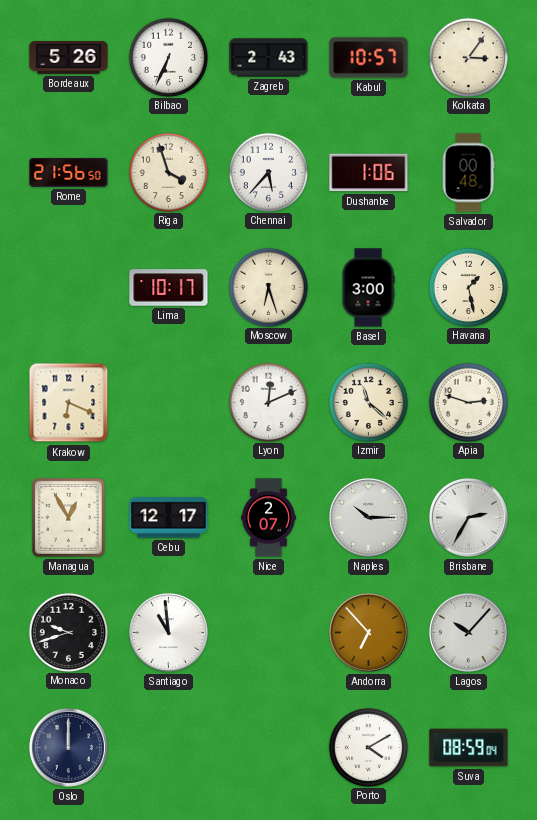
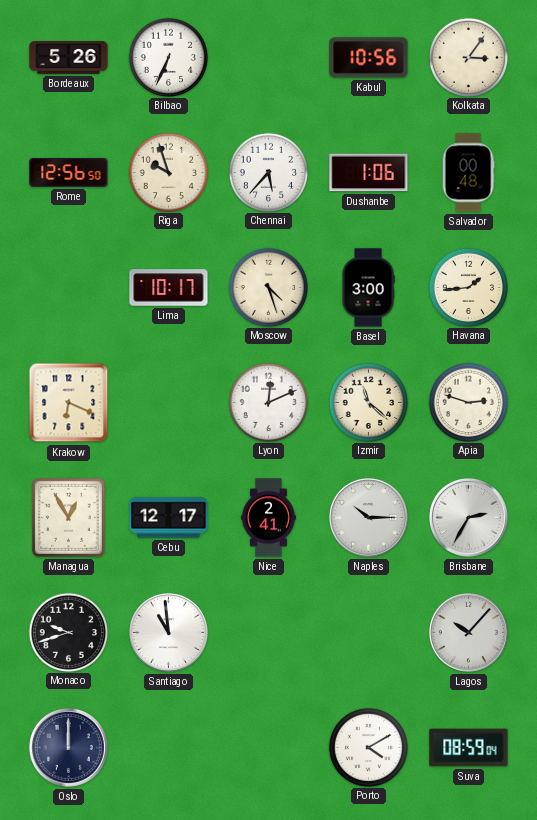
Zagreb: 2:43 -> none (269, 58)
Kabul: 10:57 -> 10:56 (369, 58)
Rome: 21:56 -> 12:56 (69, 172)
Riga: 3:57 -> 9:57 (168, 172)
Moscow: 6:27 -> 4:27 (268, 287)
Havana: 1:28 -> 1:44 (468, 287)
Nice: 2:07 -> 2:41 (268, 518)
Andorra: 6:53 -> none (368, 632)
